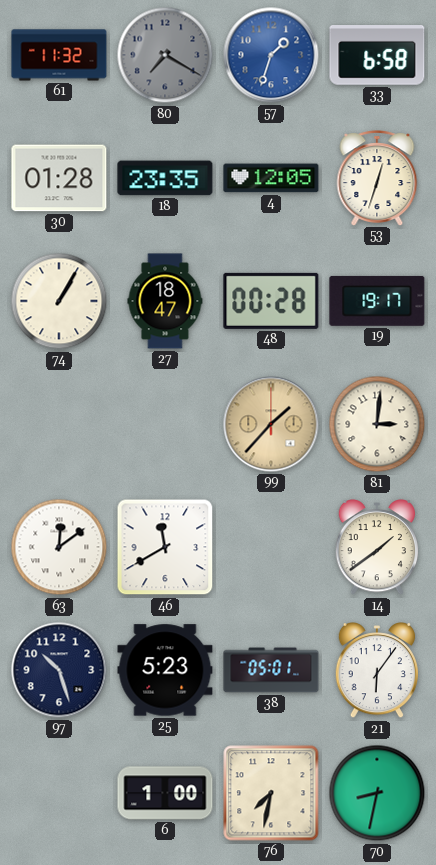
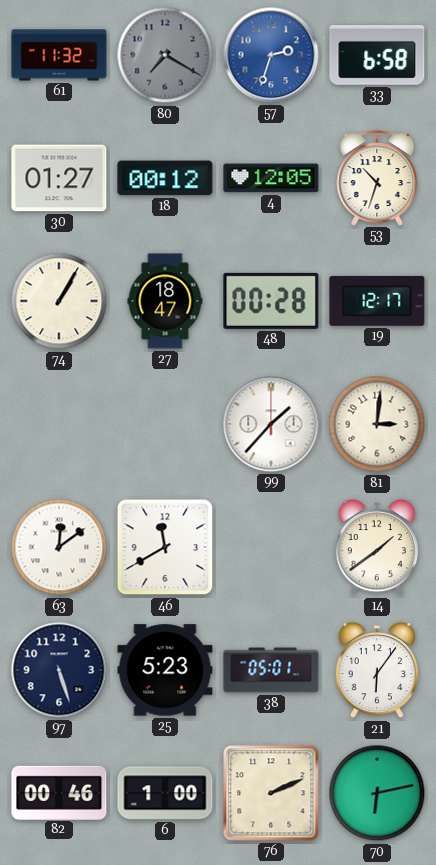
57: 1:33 -> 2:33 (271, 55)
30: 01:28 -> 01:27 (59, 178)
18: 23:35 -> 00:12 (165, 178)
53: 12:33 -> 10:33 (377, 178)
19: 19:17 -> 12:17 (377, 301)
99 dial: champagne -> white (271, 424)
97: 10:27 -> 5:27 (59, 670)
82: none -> 00:46 (59, 792)
76: 7:32 -> 2:11 (271, 793)
70: 8:32 -> 6:13 (377, 793)
